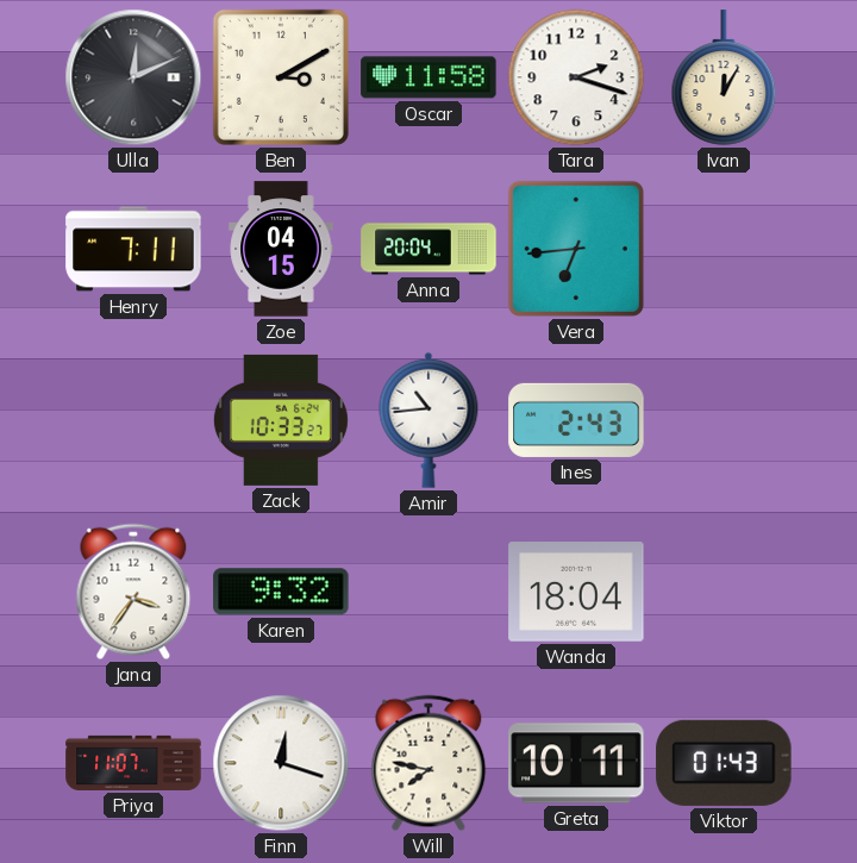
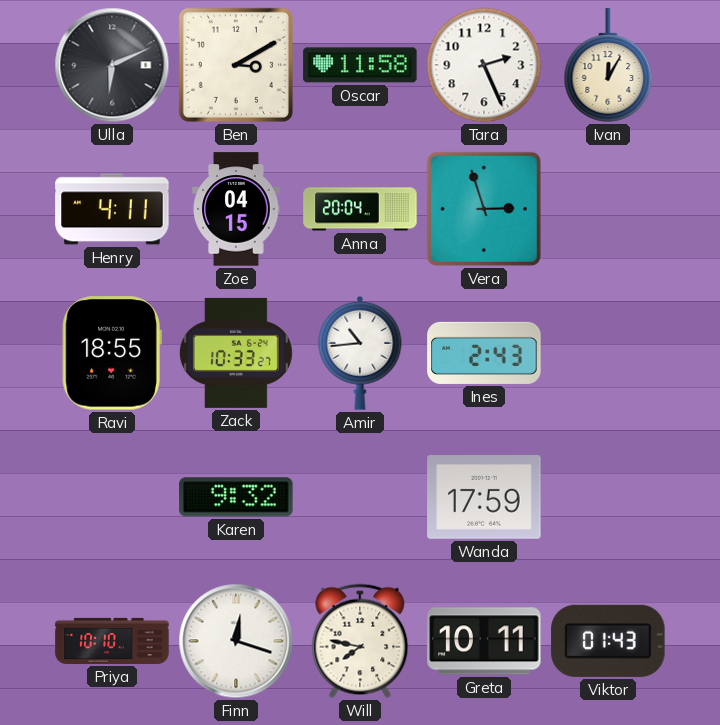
Ulla: 12:11 -> 6:11 (112, 65)
Tara: 2:18 -> 2:26 (484, 65)
Henry: 7:11 -> 4:11 (112, 209)
Vera: 6:44 -> 2:57 (484, 209)
Ravi: none -> 18:55 (112, 353)
Jana: 3:36 -> none (133, 592)
Wanda: 18:04 -> 17:59 (484, 498)
Priya: 11:07 -> 10:10 (112, 641)
